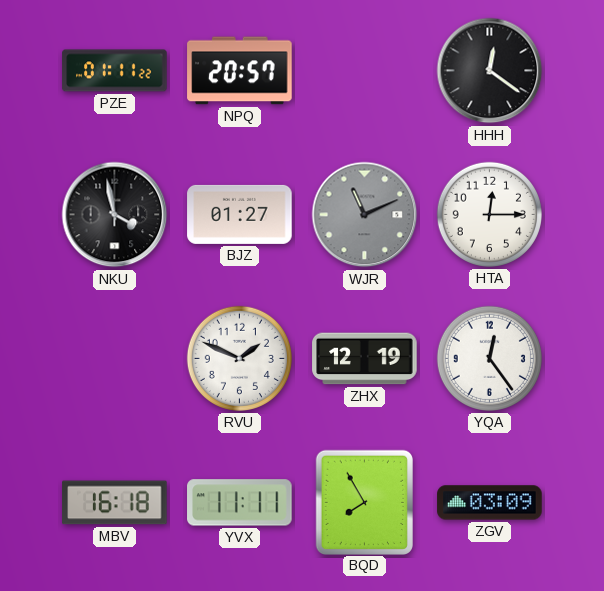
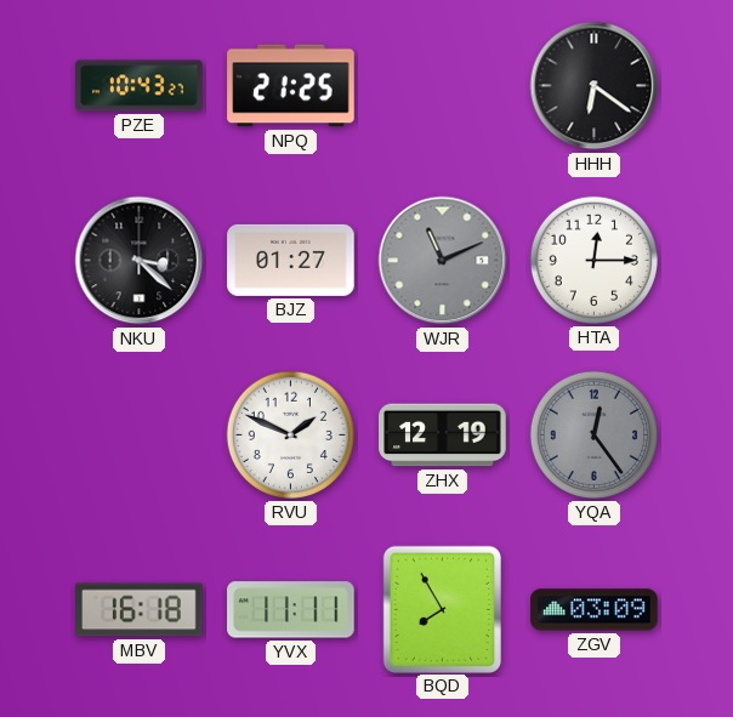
PZE: 01:11 -> 10:43 (140, 86)
NPQ: 20:57 -> 21:25 (291, 86)
HHH: 12:21 -> 6:21 (595, 86)
NKU: 3:58 -> 3:22 (140, 261)
YQA dial: white -> grey (593, 434)
